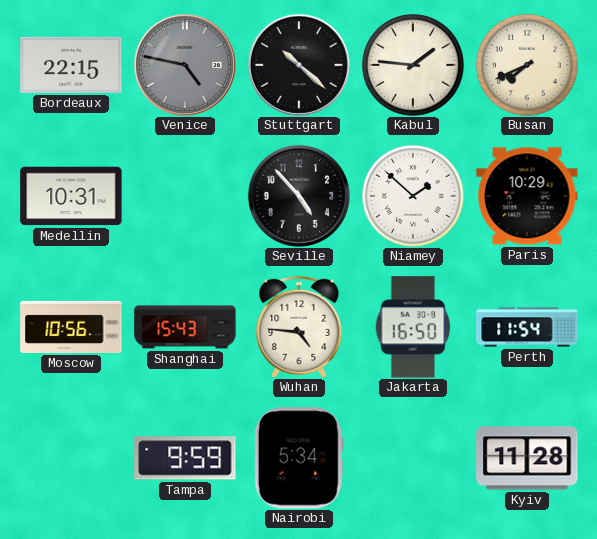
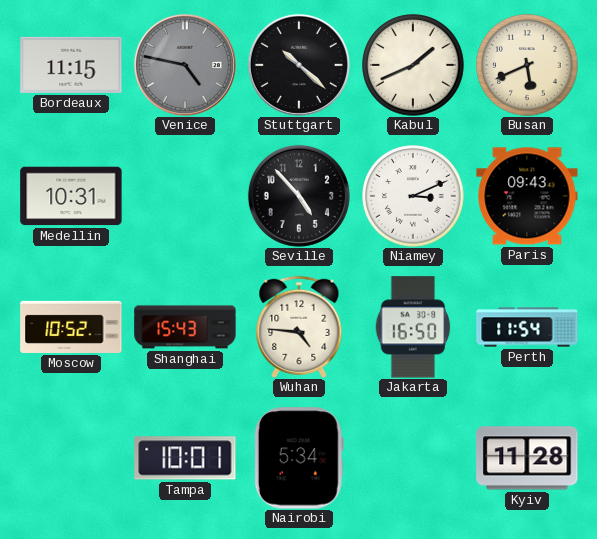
Bordeaux: 22:15 -> 11:15 (71, 65)
Kabul: 1:46 -> 1:41 (413, 65)
Busan: 7:41 -> 5:41 (527, 65)
Niamey: 1:52 -> 3:11 (413, 196)
Paris: 10:29 -> 09:43 (527, 196)
Moscow: 10:56 -> 10:52 (71, 327)
Tampa: 9:59 -> 10:01 (185, 458)
